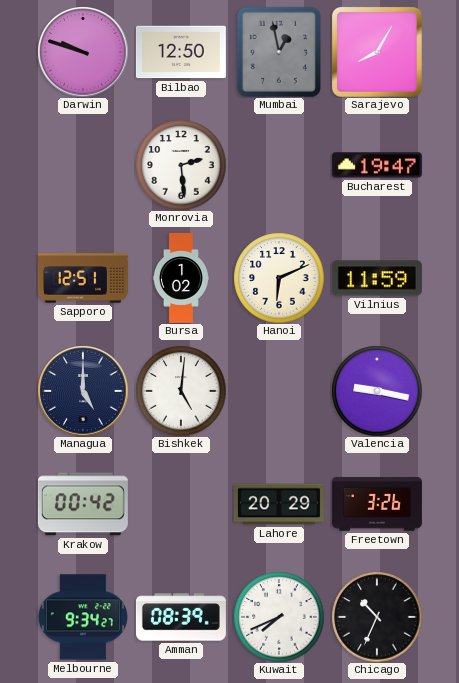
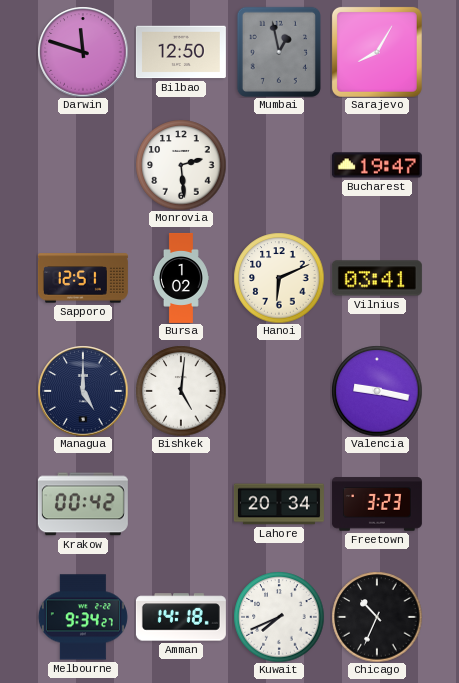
Darwin: 9:48 -> 11:48 (83, 52)
Vilnius: 11:59 -> 03:41 (377, 278)
Lahore: 20:29 -> 20:34 (279, 504)
Freetown: 3:26 -> 3:23 (377, 504)
Amman: 08:39 -> 14:18 (181, 617)
